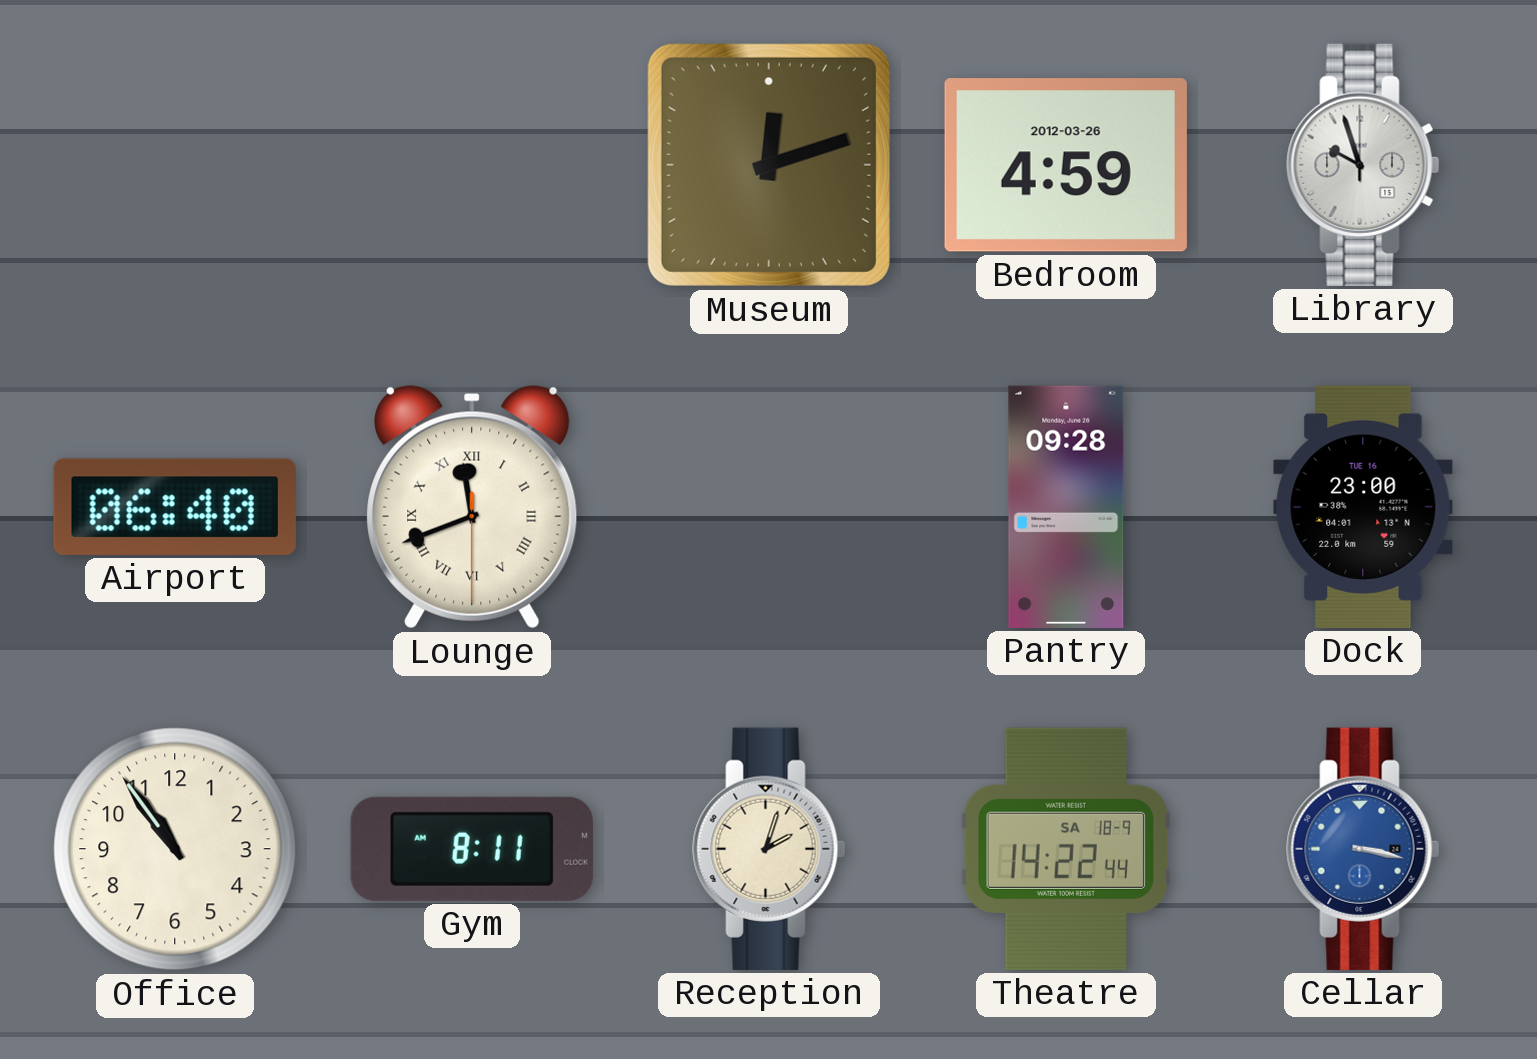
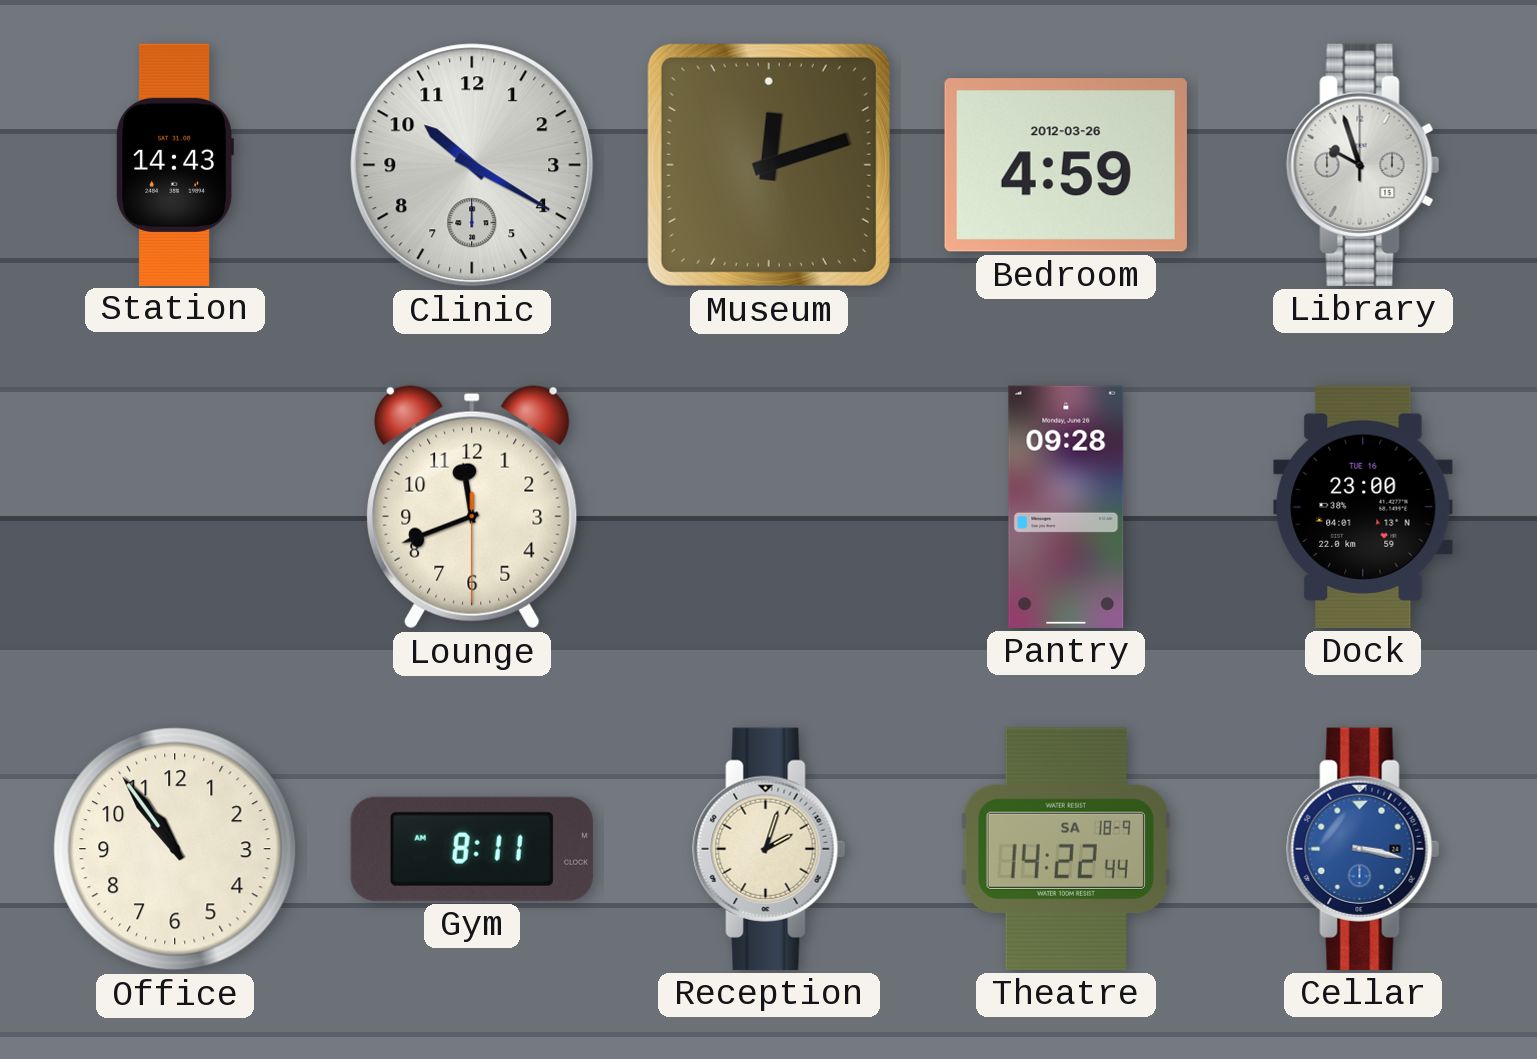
Station: none -> 14:43 (175, 164)
Clinic: none -> 10:20 (472, 165)
Airport: 06:40 -> none (175, 507)
Lounge numerals: Roman -> Arabic (472, 507)
